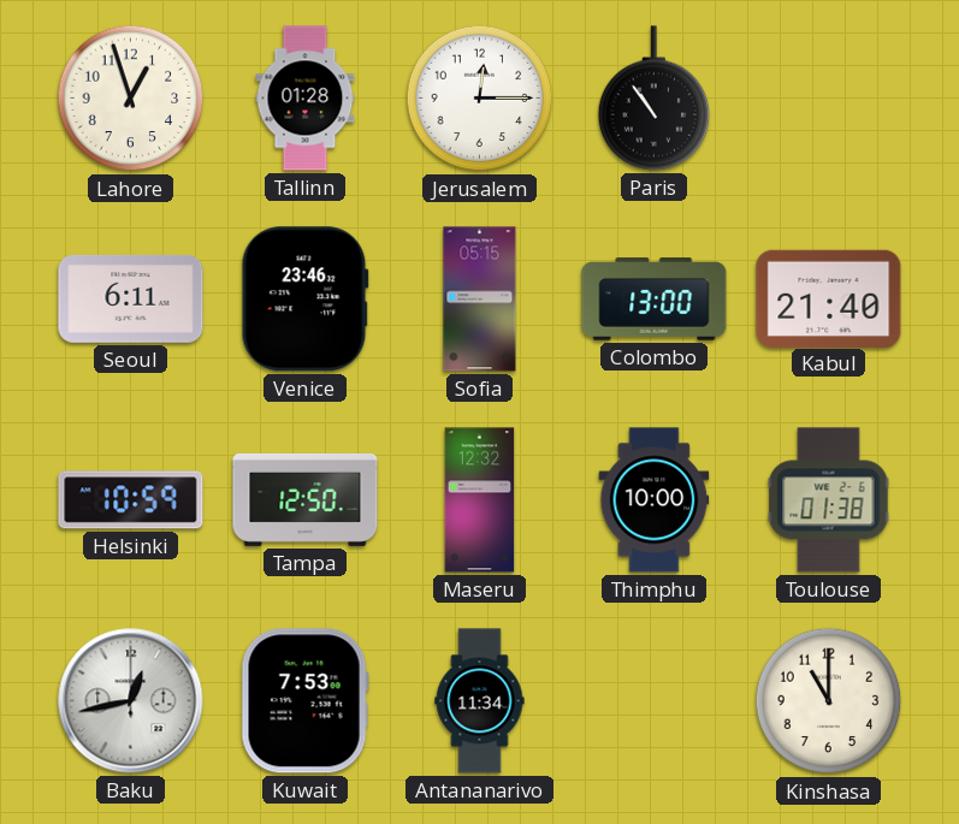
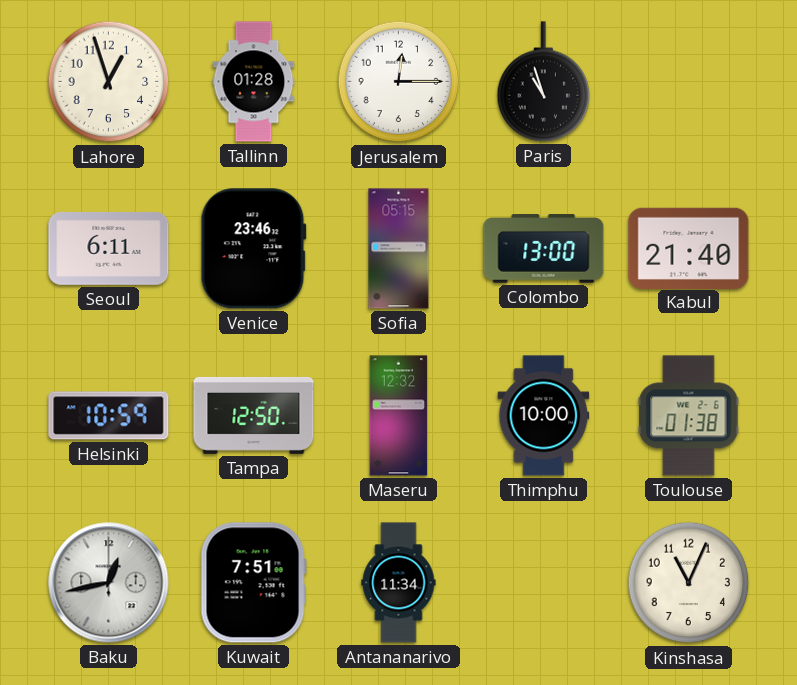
Paris: 10:54 -> 10:57 (544, 82)
Kuwait: 7:53 -> 7:51 (253, 583)
Kinshasa: 11:00 -> 11:04 (689, 583)
